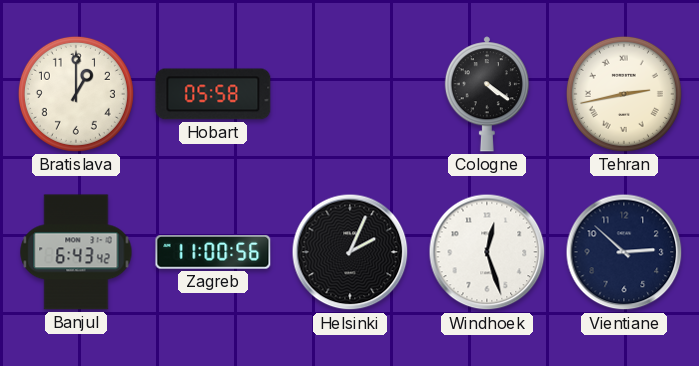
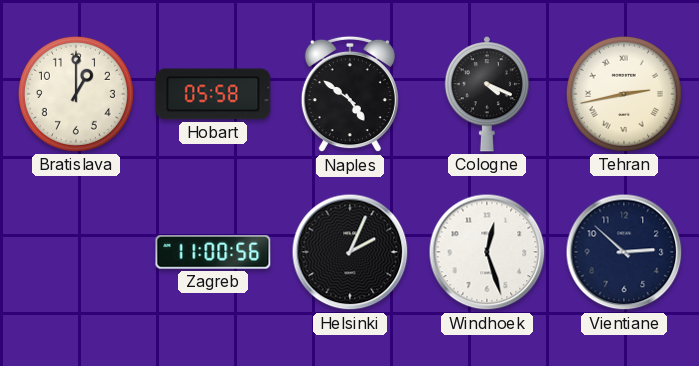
Naples: none -> 4:51 (350, 94)
Cologne: 4:21 -> 4:19 (487, 94)
Banjul: 6:43 -> none (76, 252)
